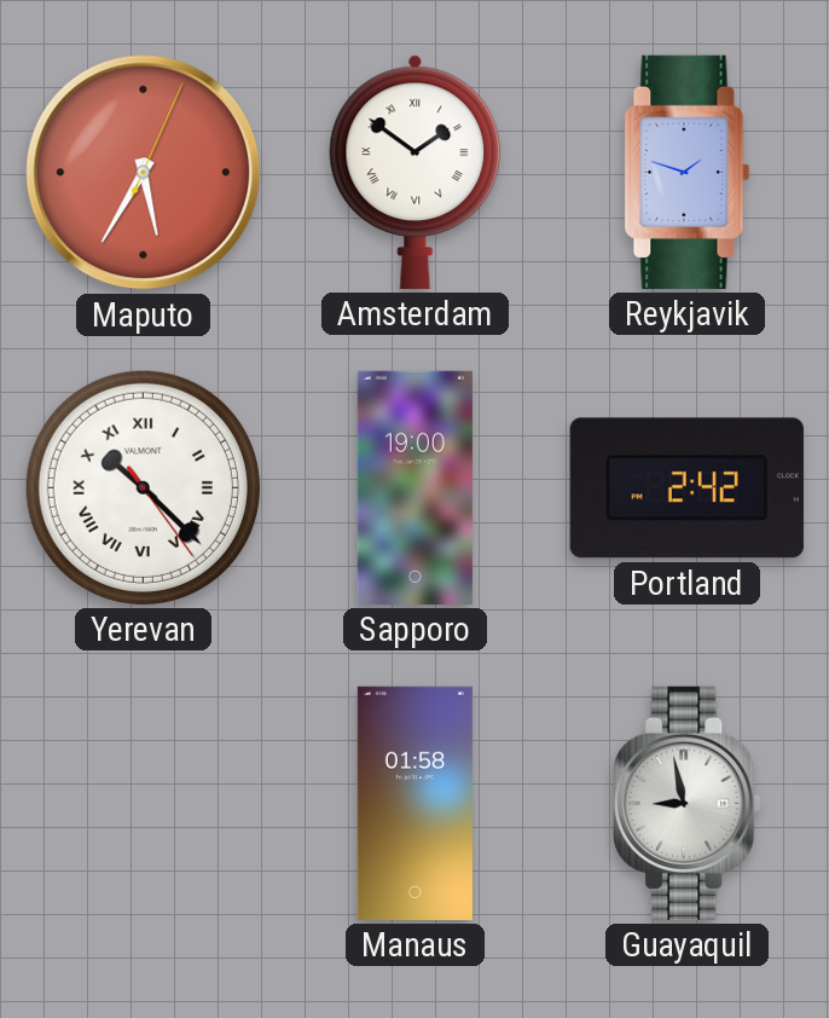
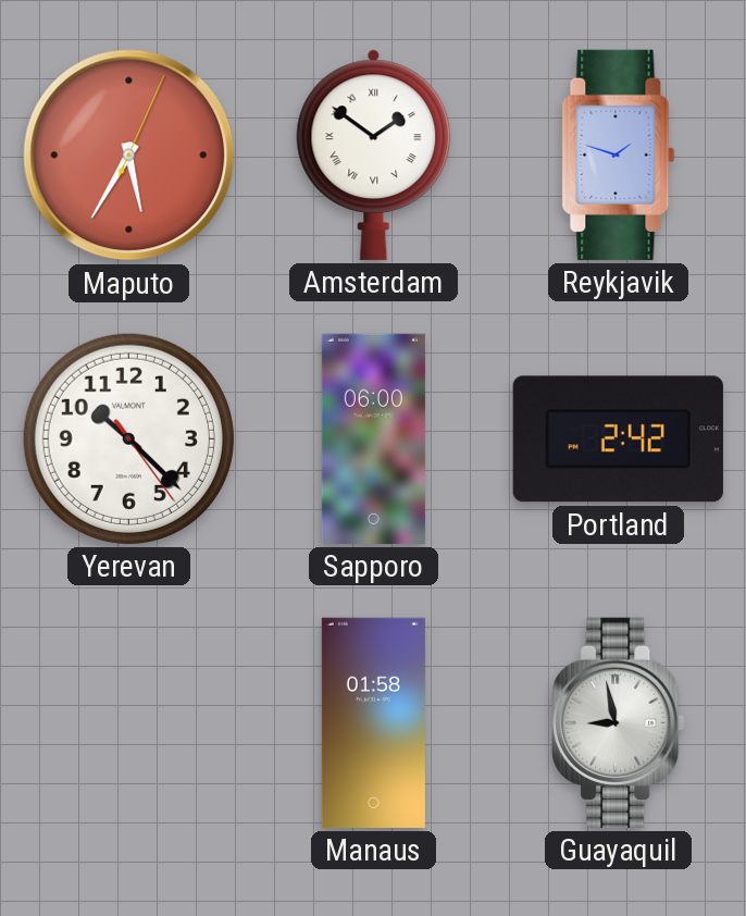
Yerevan numerals: Roman -> Arabic (128, 438)
Sapporo: 19:00 -> 06:00 (373, 438)
